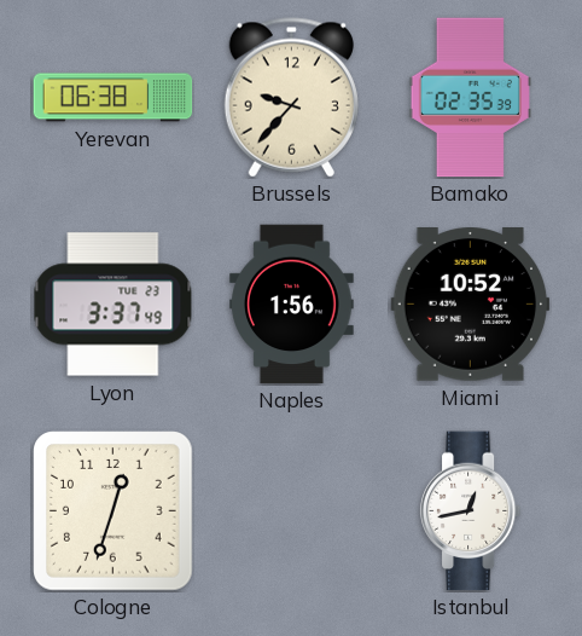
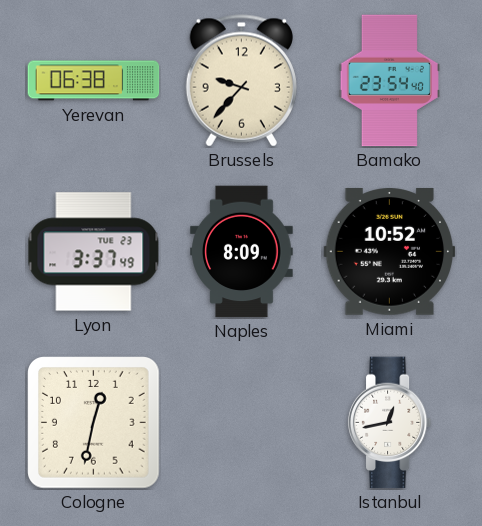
Bamako: 02:35 -> 23:54 (389, 81)
Naples: 1:56 -> 8:09 (242, 252)
Cologne: 12:33 -> 12:32 (94, 423)
